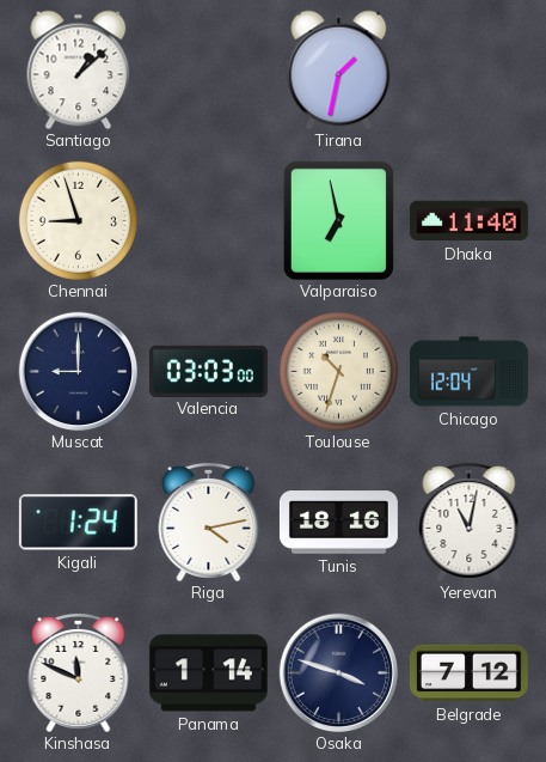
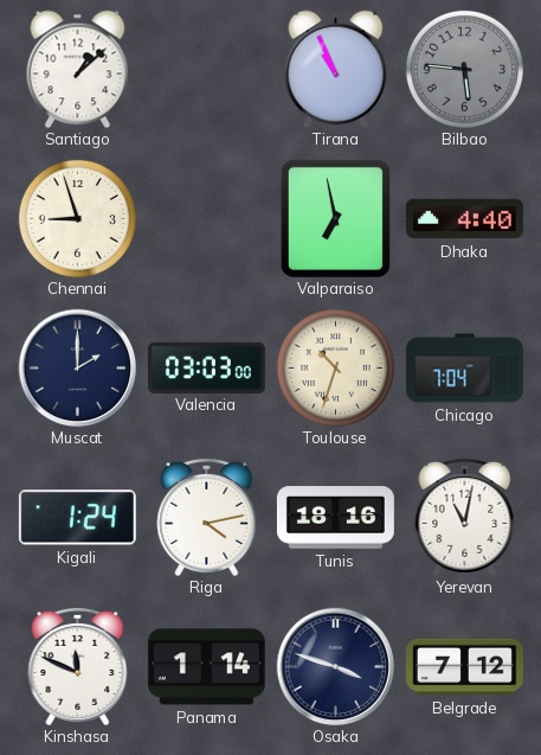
Tirana: 1:32 -> 10:56 (336, 69)
Bilbao: none -> 5:46 (464, 69)
Dhaka: 11:40 -> 4:40 (464, 219)
Muscat: 9:00 -> 2:00 (77, 367)
Chicago: 12:04 -> 7:04 (464, 369)
